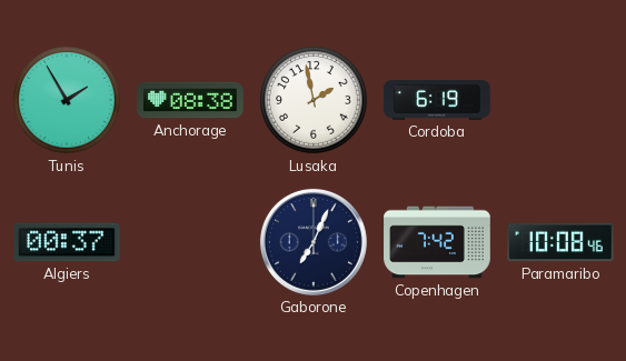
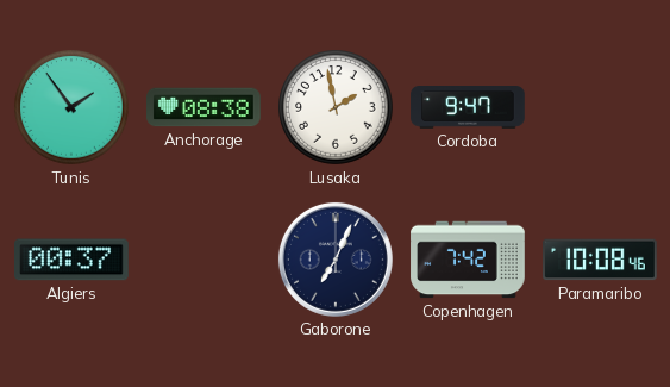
Tunis: 1:55 -> 1:54 (71, 107)
Cordoba: 6:19 -> 9:47 (468, 108)
